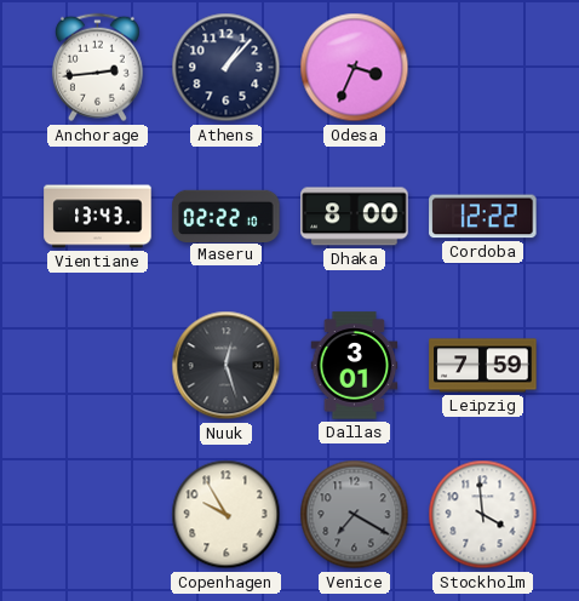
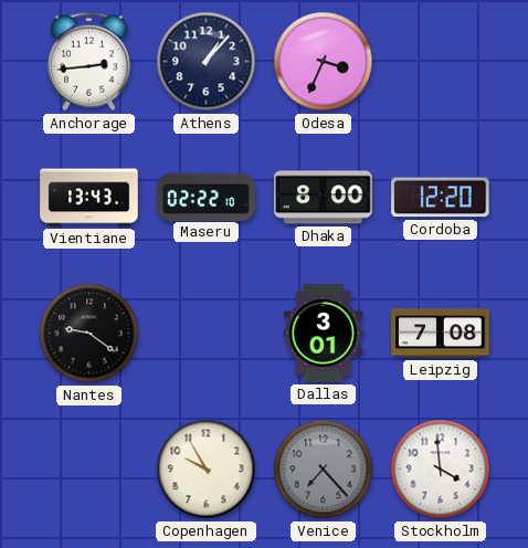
Cordoba: 12:22 -> 12:20 (441, 198)
Nantes: none -> 9:21 (89, 334)
Nuuk: 12:27 -> none (227, 366)
Leipzig: 7:59 -> 7:08 (441, 334)
Venice: 7:20 -> 7:23 (324, 470)
